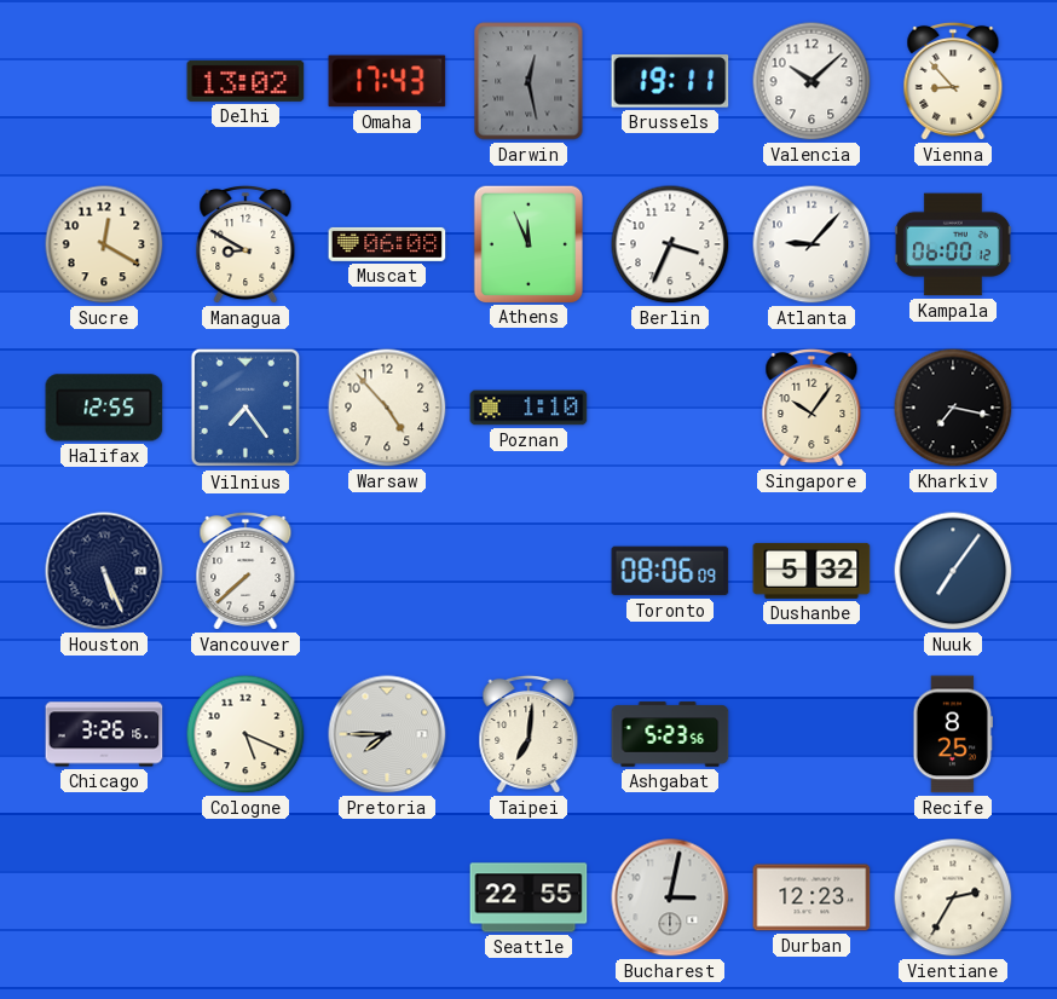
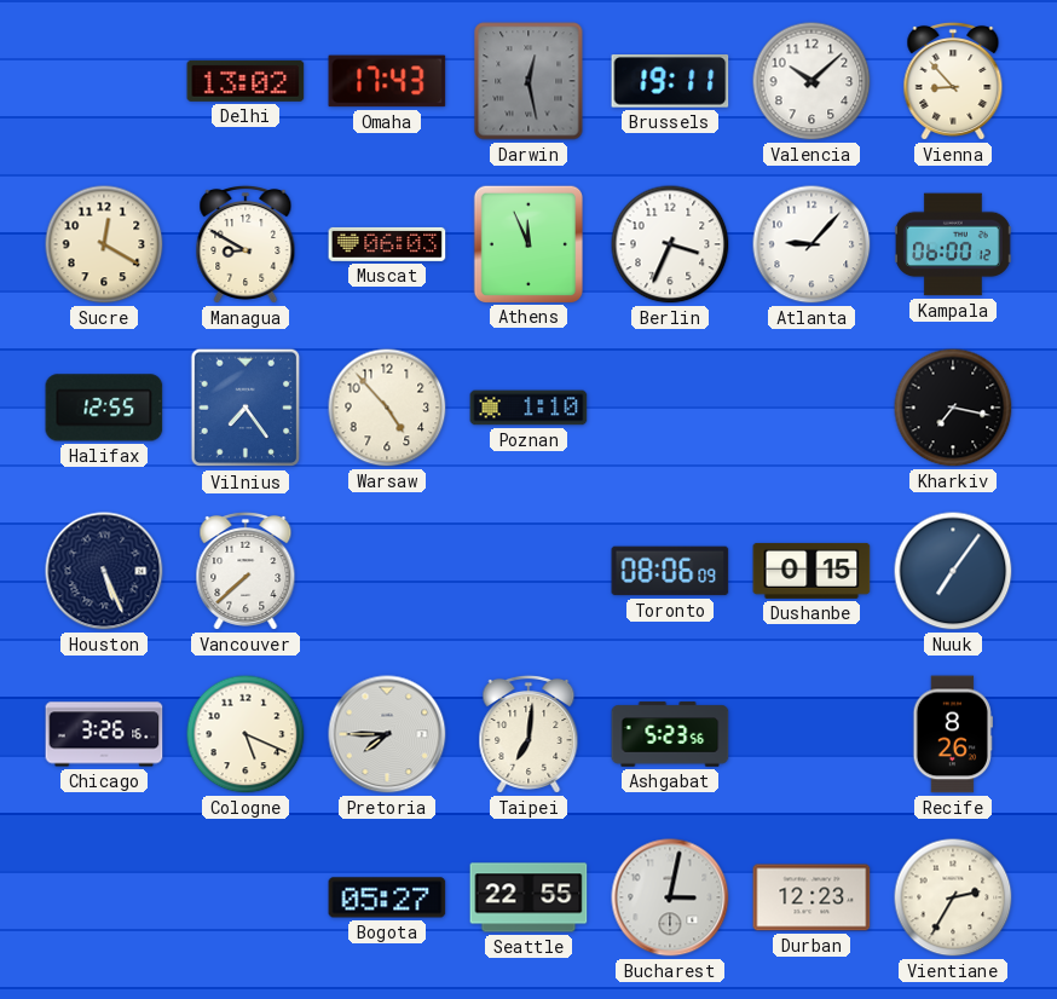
Muscat: 06:08 -> 06:03 (387, 244)
Singapore: 10:06 -> none (811, 408)
Dushanbe: 5:32 -> 0:15 (811, 571)
Recife: 8:25 -> 8:26 (953, 734)
Bogota: none -> 05:27 (387, 897)
